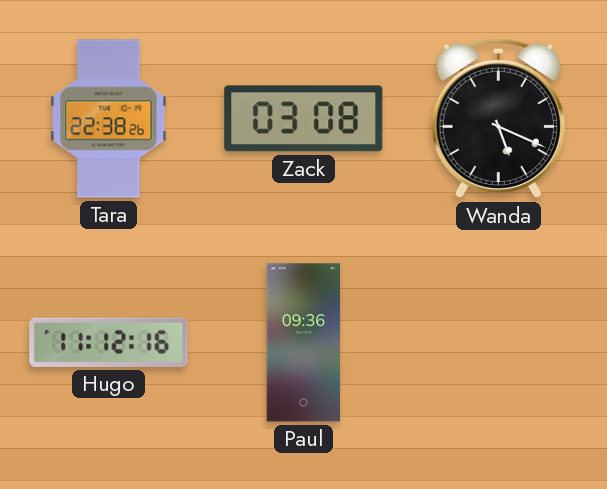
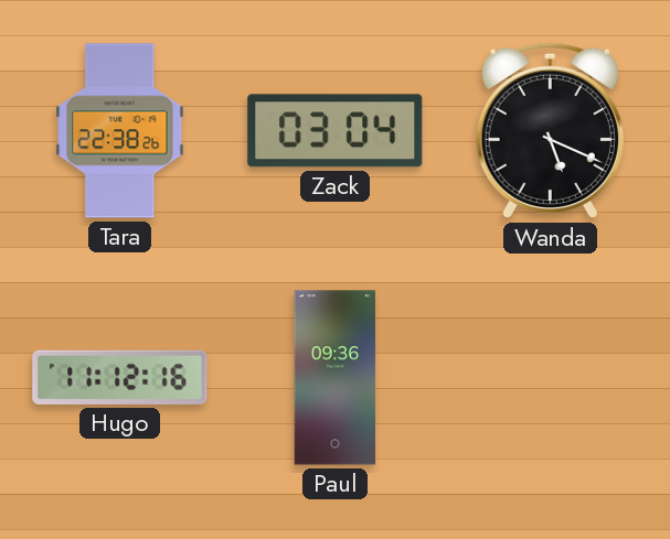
Zack: 03:08 -> 03:04 (336, 131)
